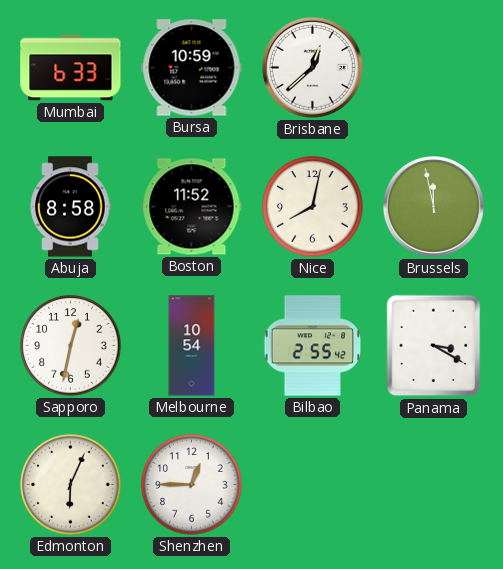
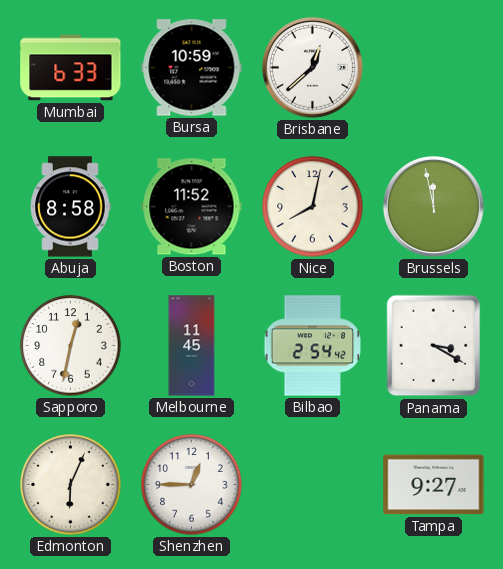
Melbourne: 10:54 -> 11:45 (192, 346)
Bilbao: 2:55 -> 2:54 (313, 346)
Tampa: none -> 9:27 (434, 485)
